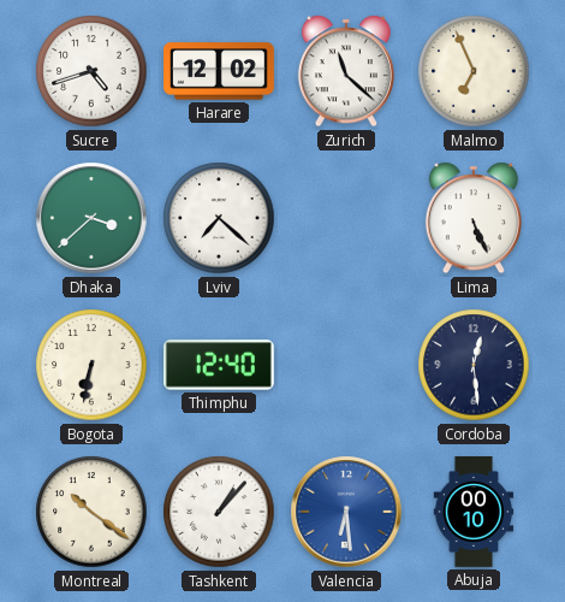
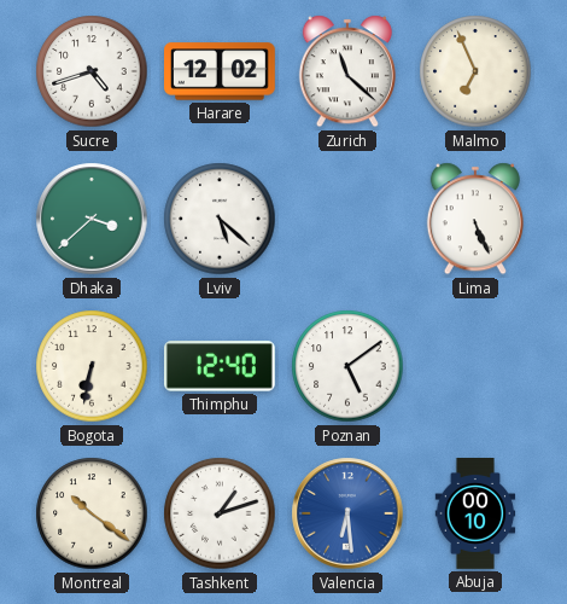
Lviv: 7:22 -> 5:22 (220, 219)
Poznan: none -> 5:09 (347, 366)
Cordoba: 12:29 -> none (474, 365)
Tashkent: 1:07 -> 1:12 (220, 513)
